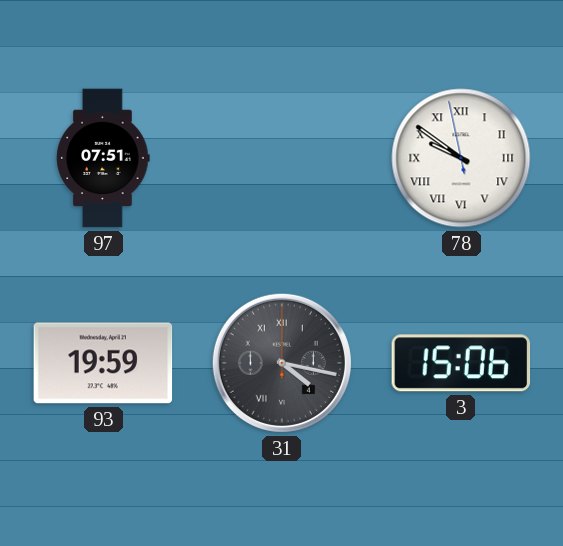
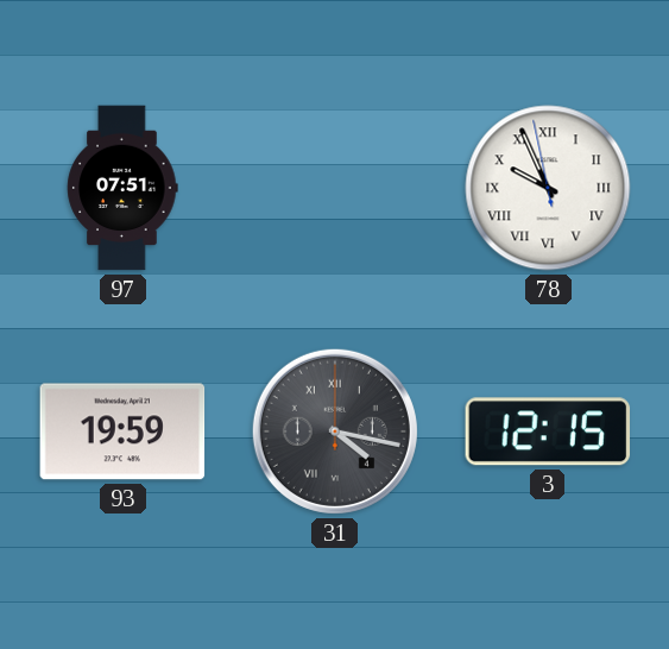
78: 9:50 -> 9:55 (548, 188)
3: 15:06 -> 12:15 (548, 431)
